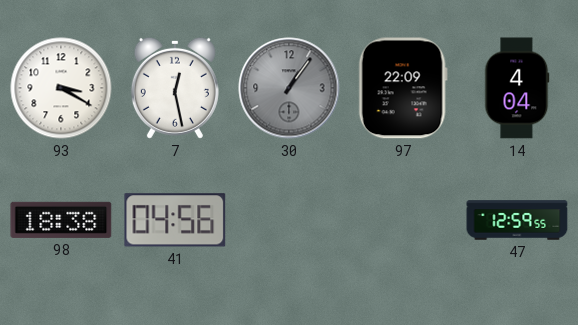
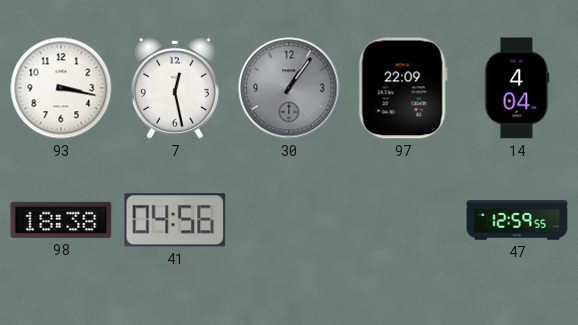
93: 3:20 -> 3:17 (61, 88)
